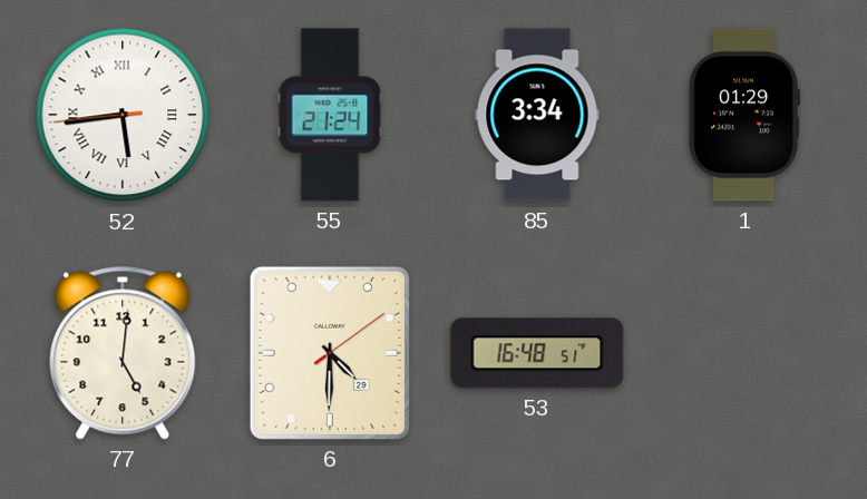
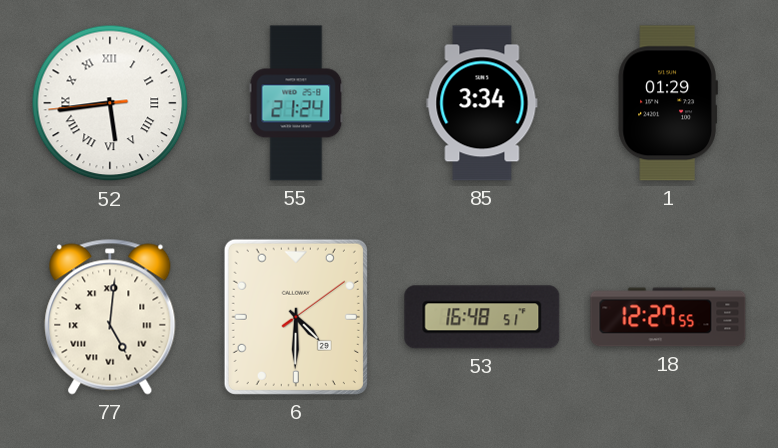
77 numerals: Arabic -> Roman (110, 317)
18: none -> 12:27 (668, 317)
